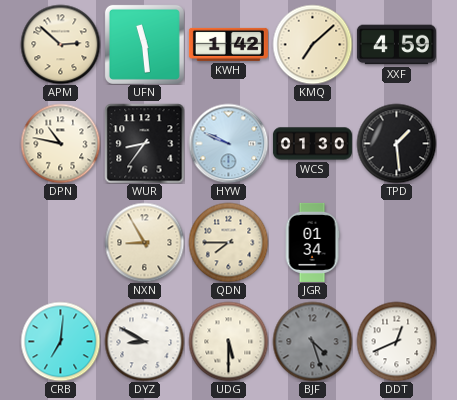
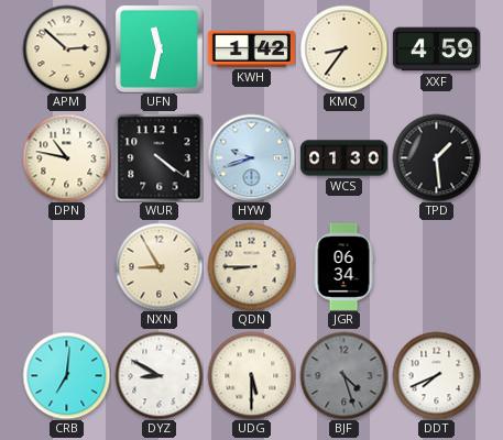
UFN: 11:29 -> 11:32 (158, 48)
KMQ: 7:08 -> 8:36 (343, 48)
WUR: 8:36 -> 4:21 (158, 157)
HYW: 9:49 -> 9:42 (251, 157)
QDN: 7:45 -> 8:45 (251, 266)
JGR: 01:34 -> 06:34 (343, 266)
DDT: 12:41 -> 7:41 (436, 375)
